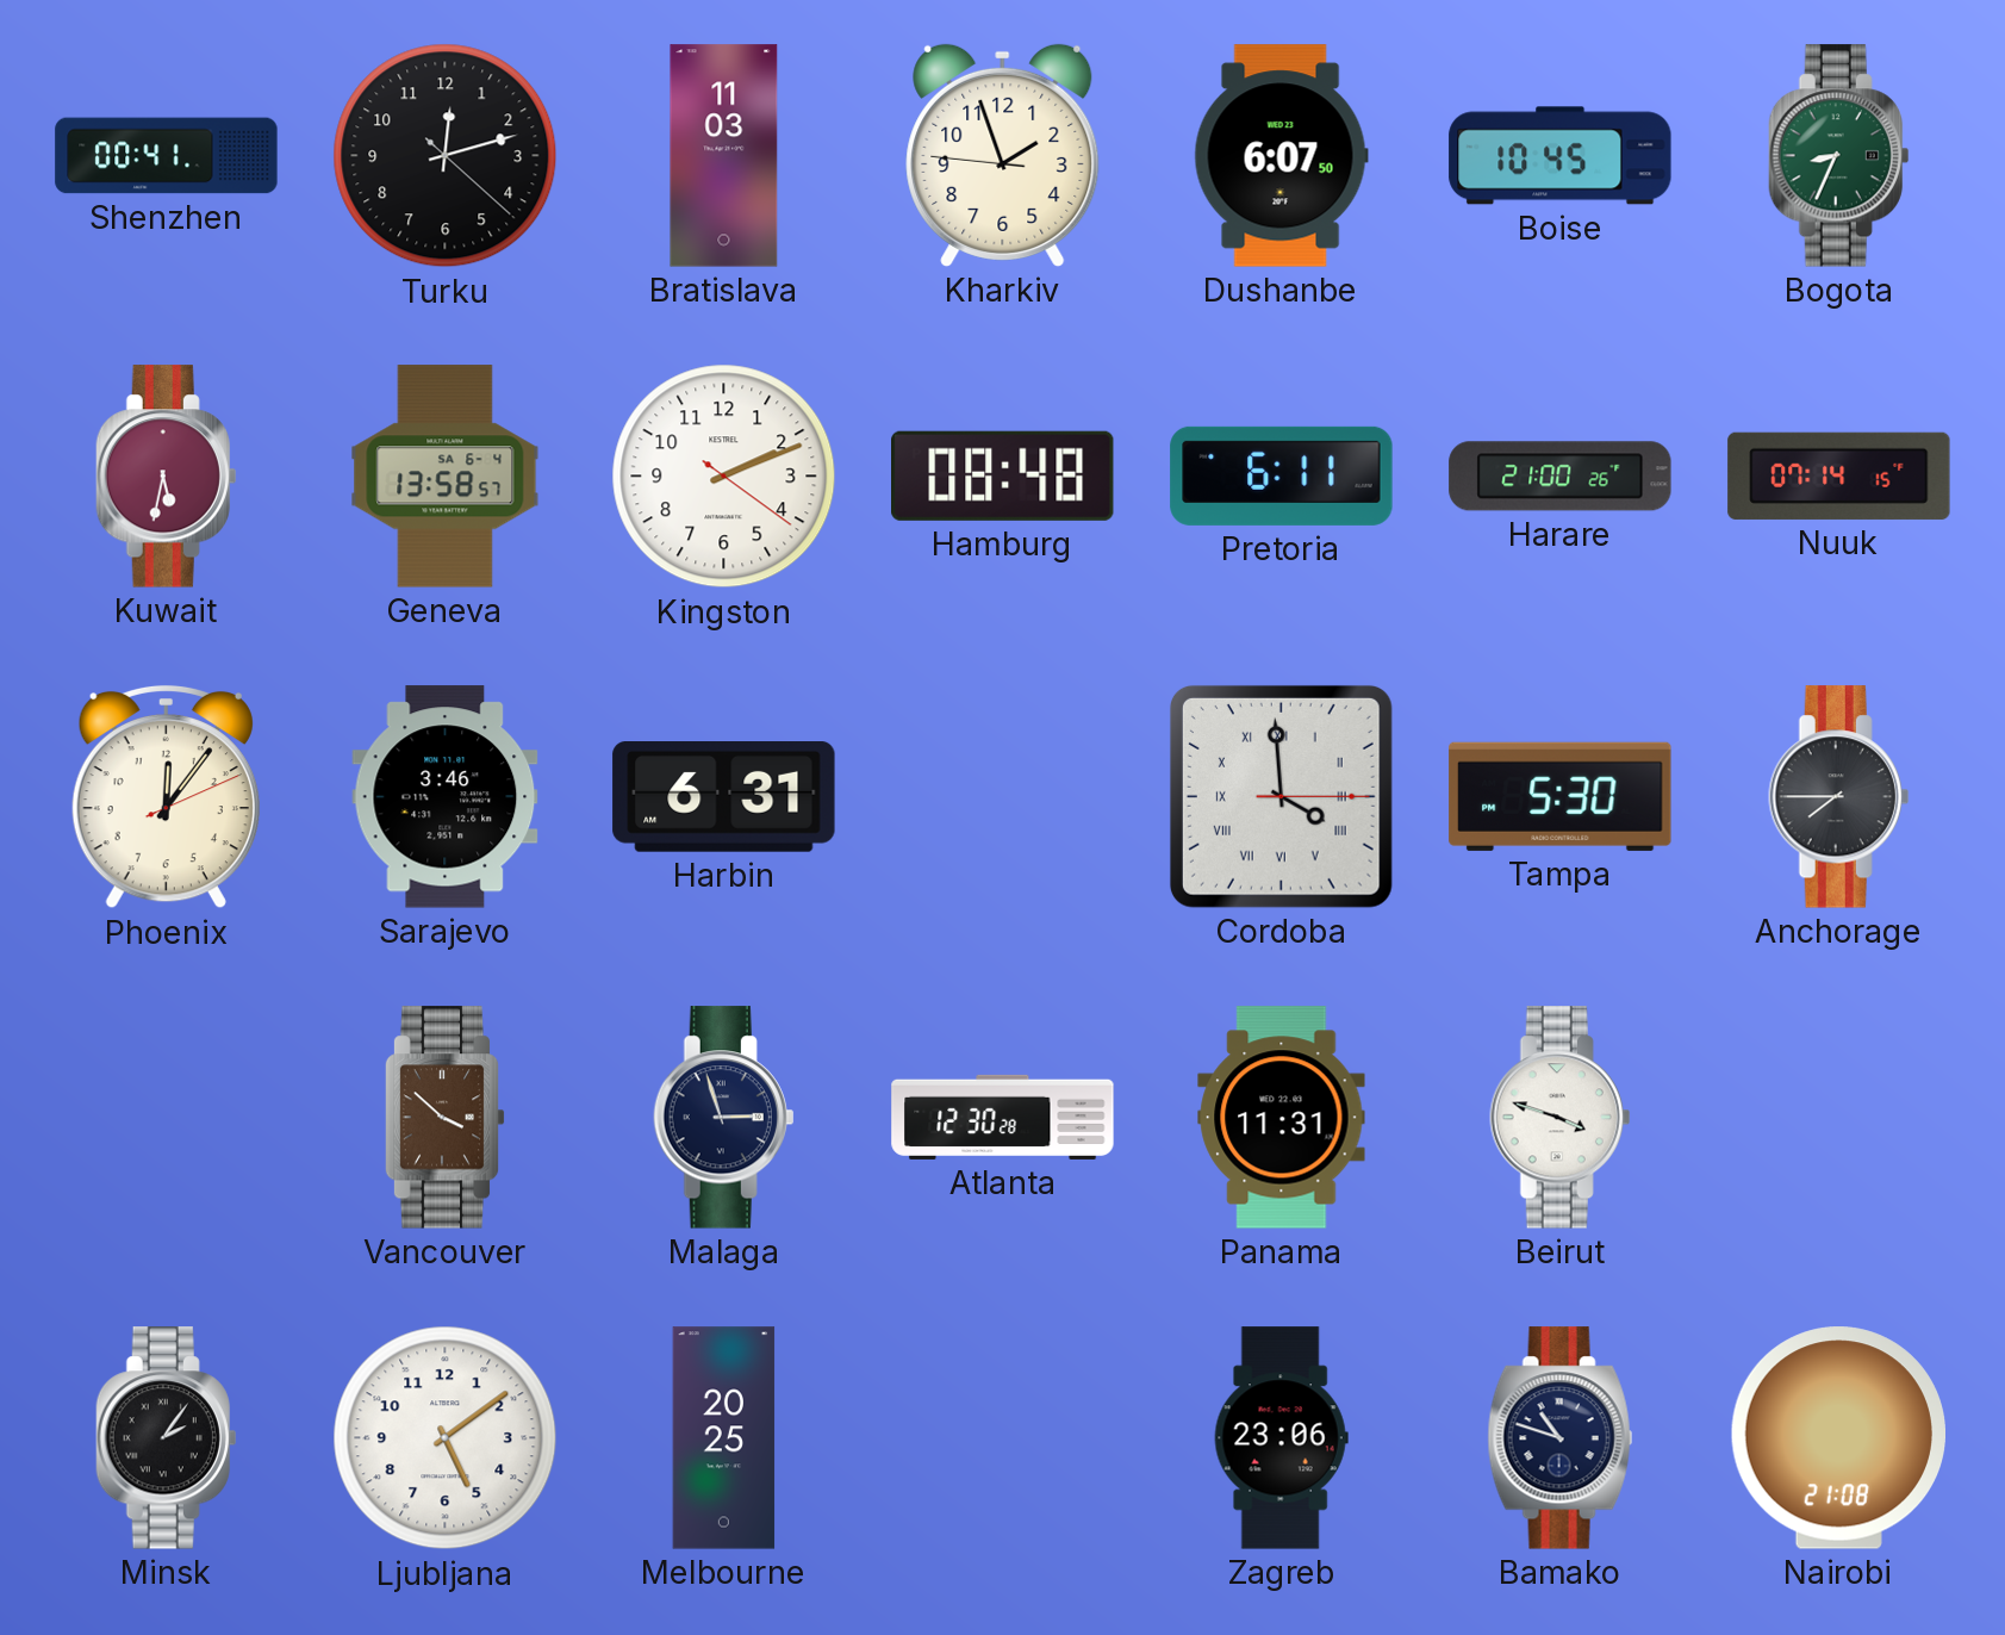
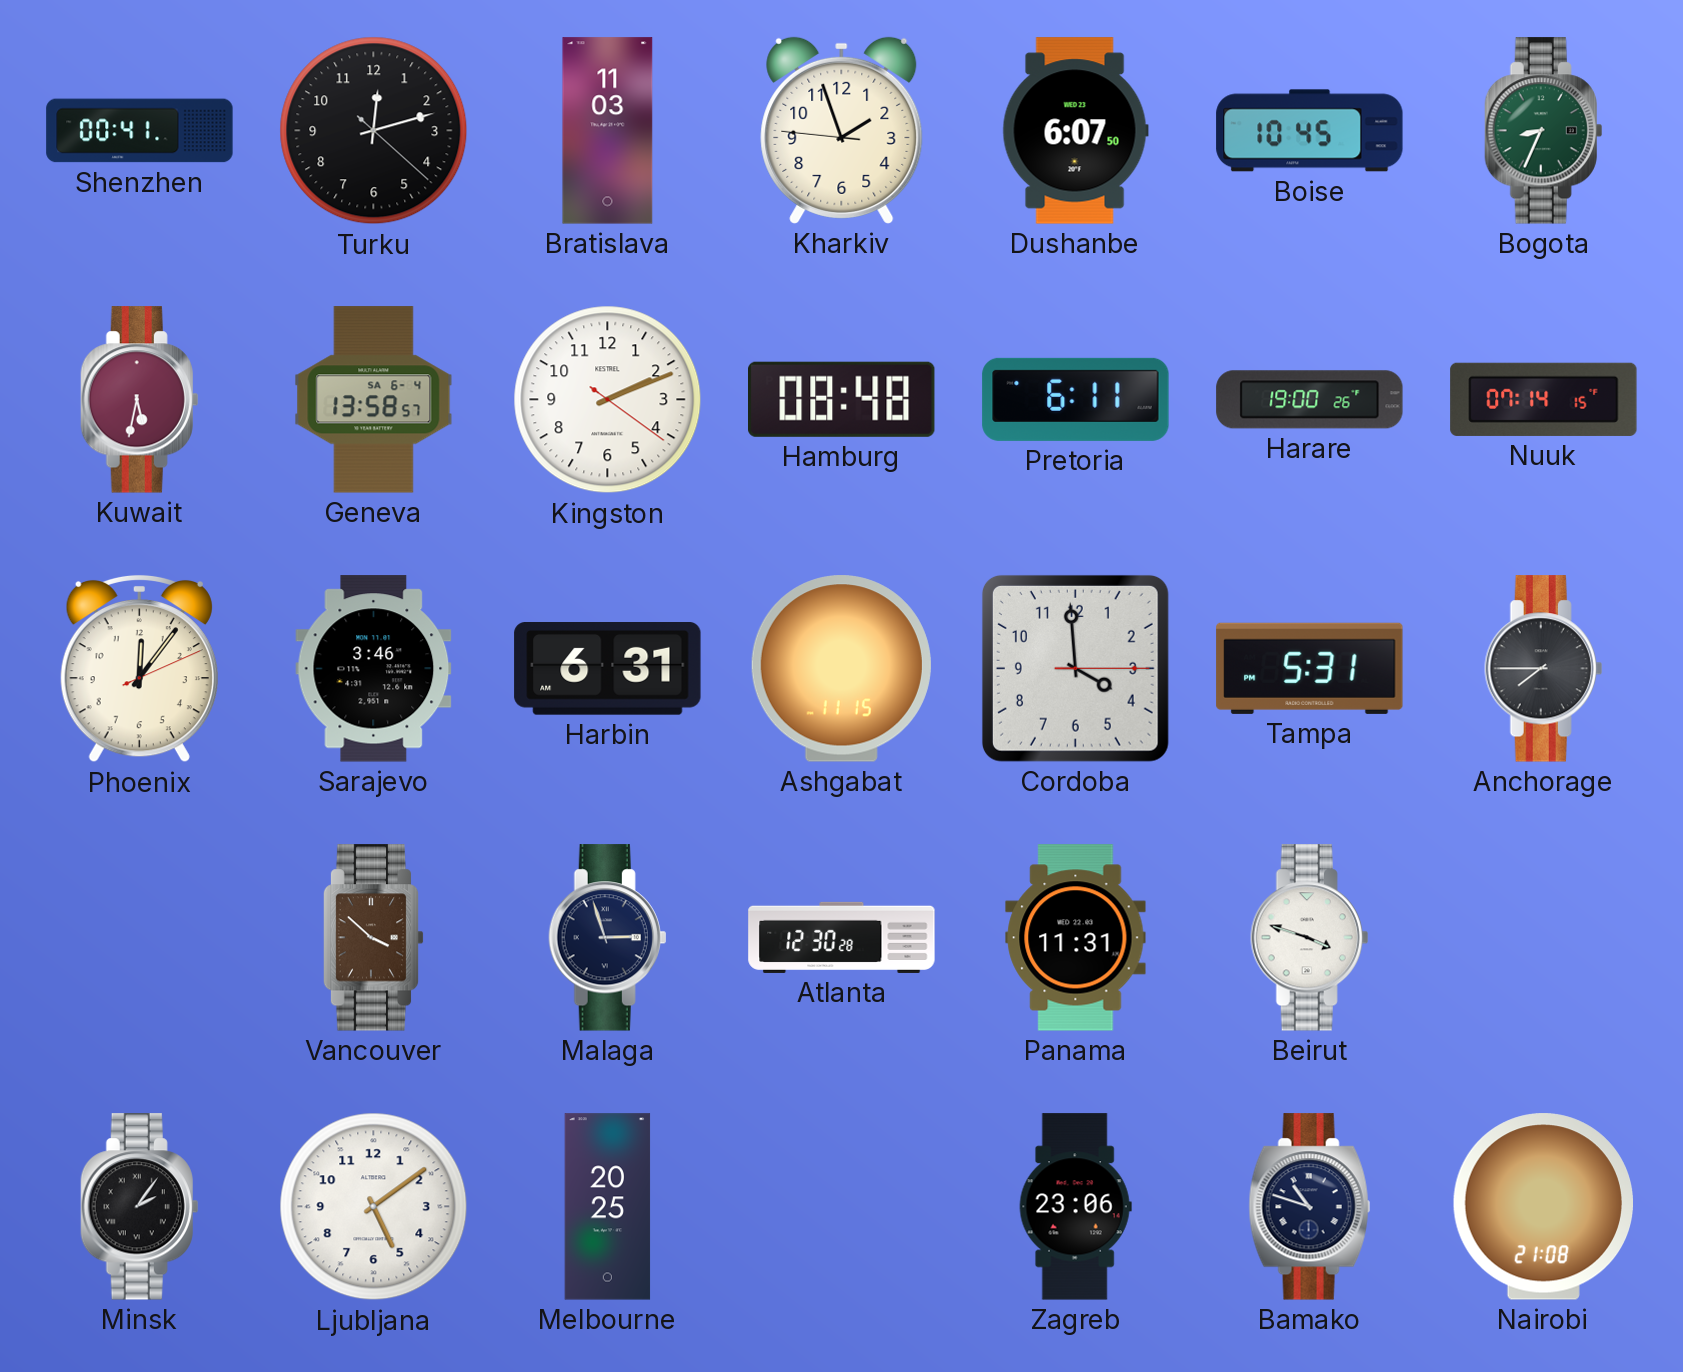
Harare: 21:00 -> 19:00 (1310, 400)
Ashgabat: none -> 11:15 (841, 669)
Cordoba numerals: Roman -> Arabic (1075, 668)
Tampa: 5:30 -> 5:31 (1310, 668)
